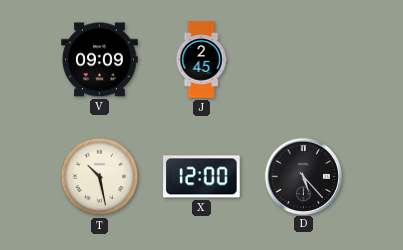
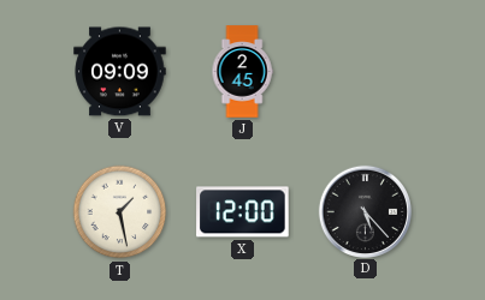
T: 10:28 -> 1:28 (120, 212)
